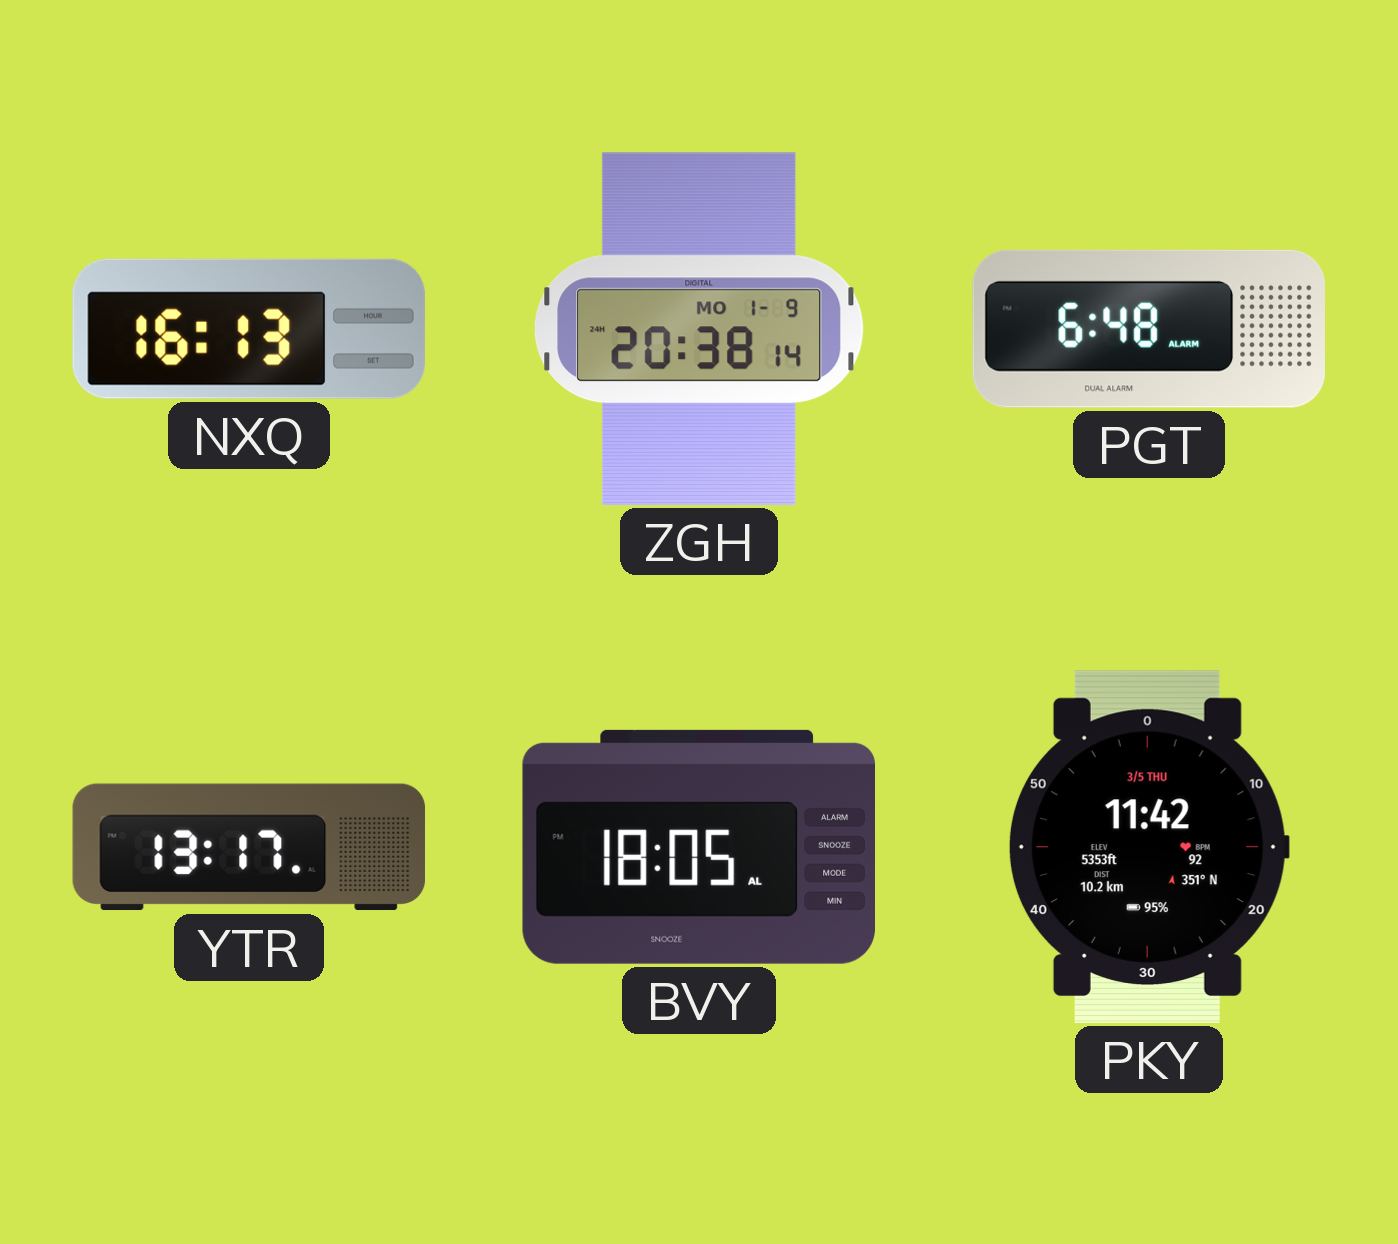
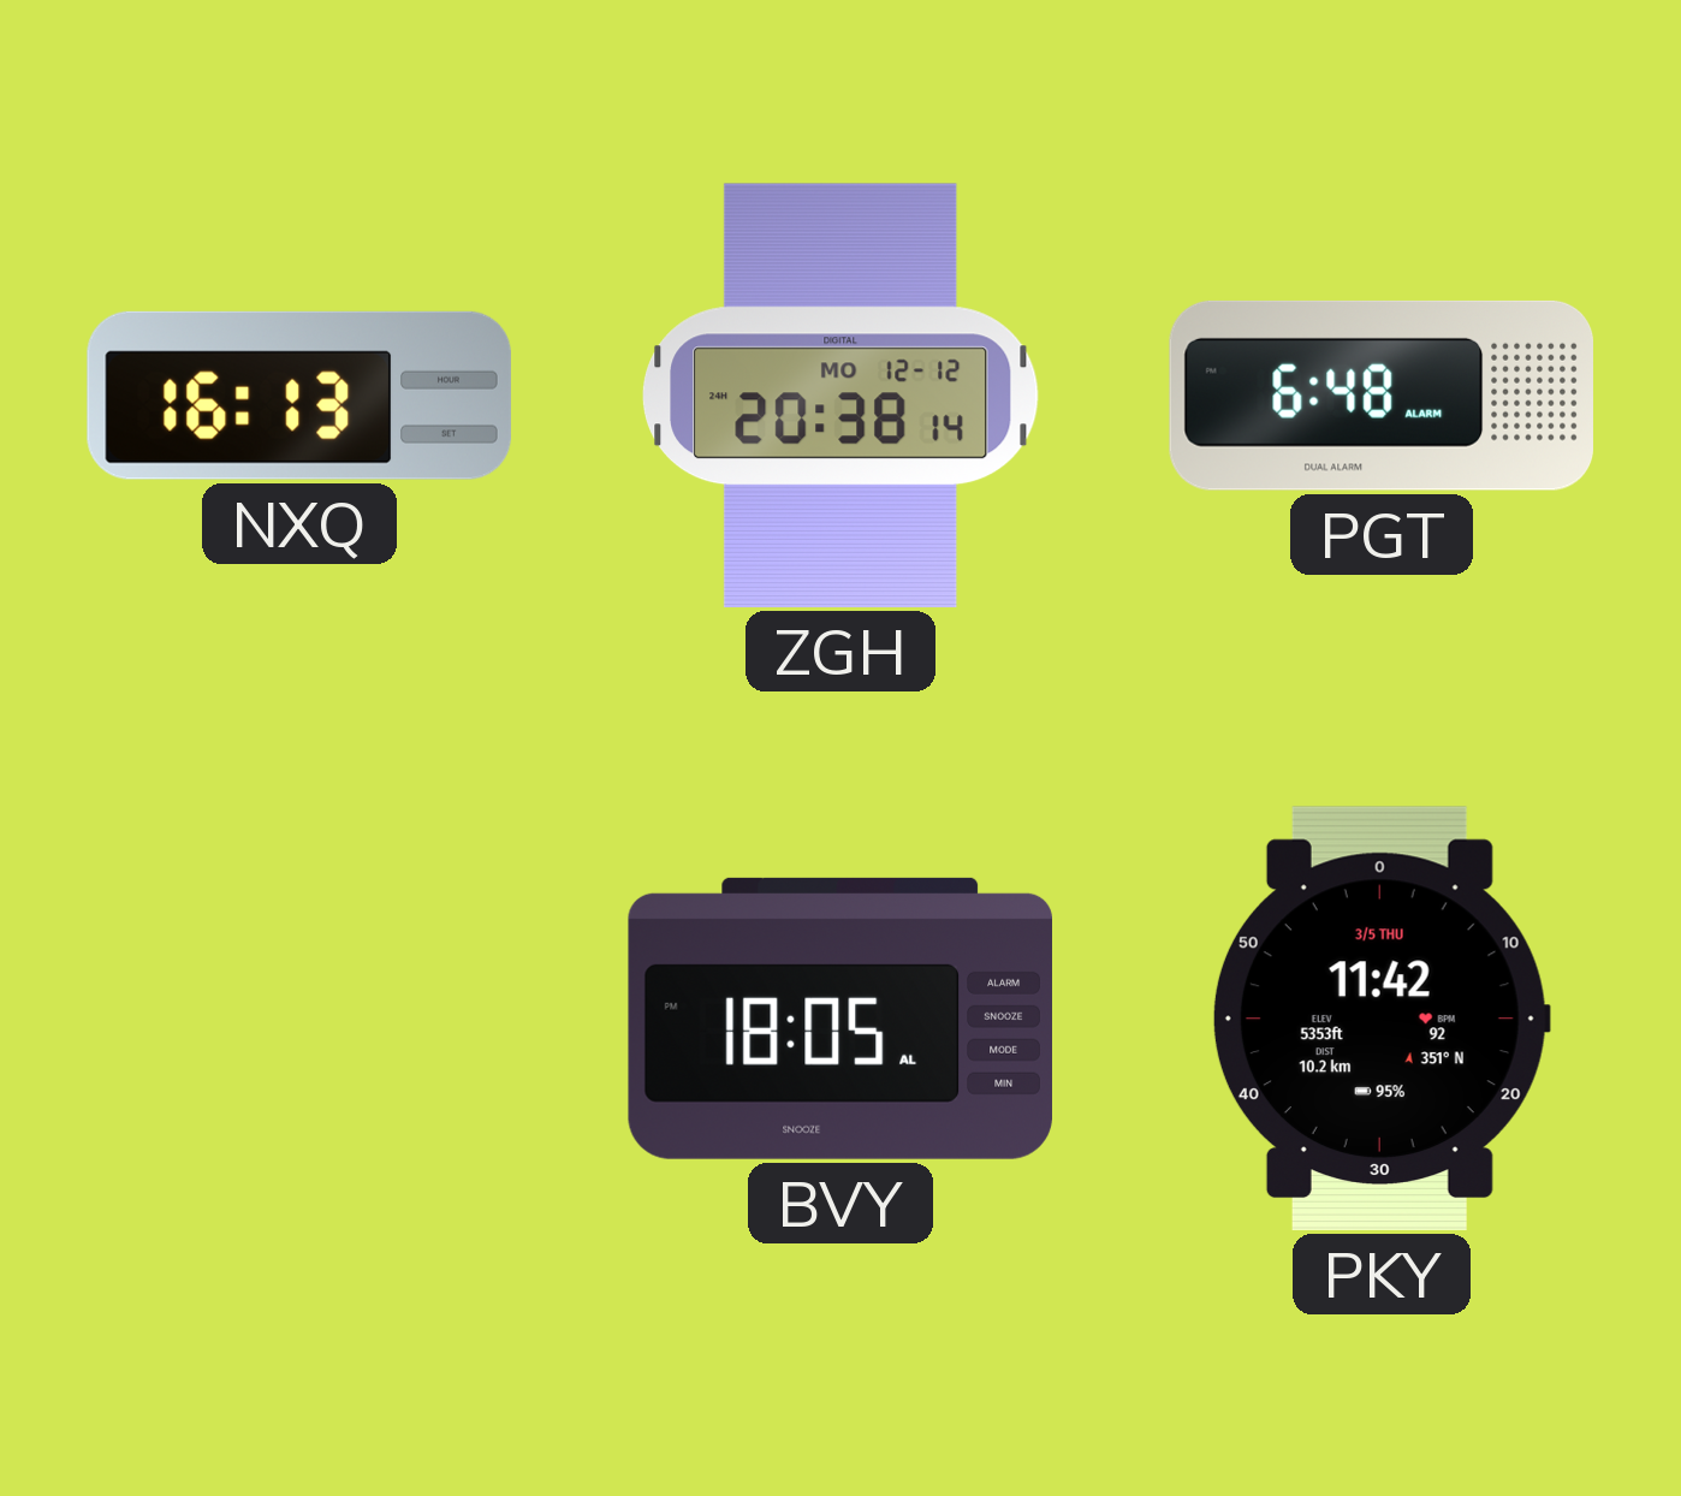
ZGH date: MO 1-9 -> MO 12-12 (840, 396)
YTR: 13:17 -> none (249, 847)
